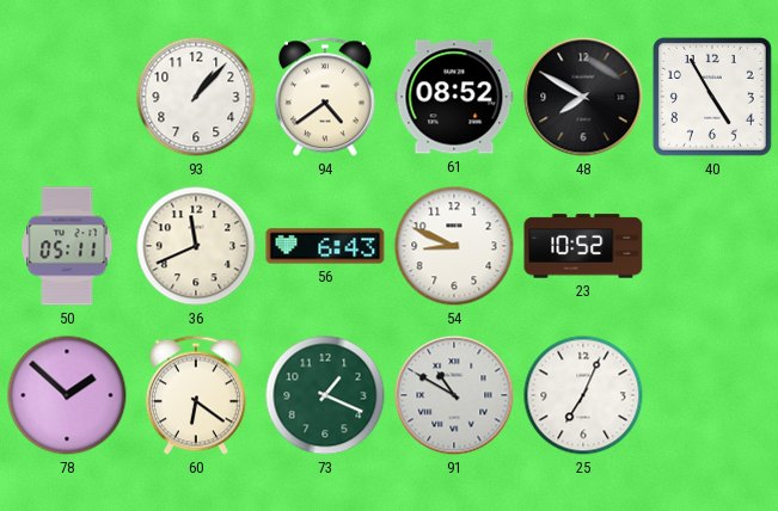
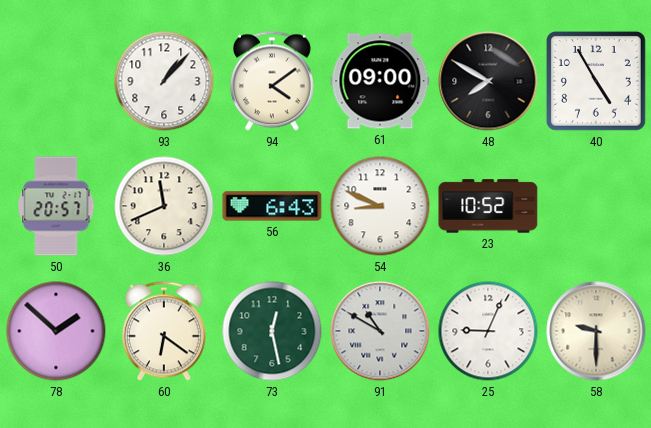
94: 4:39 -> 4:09 (272, 81)
61: 08:52 -> 09:00 (380, 81)
50: 05:11 -> 20:57 (56, 206)
73: 1:19 -> 12:28 (272, 331)
25: 7:04 -> 9:04 (488, 331)
58: none -> 9:30 (596, 331)
